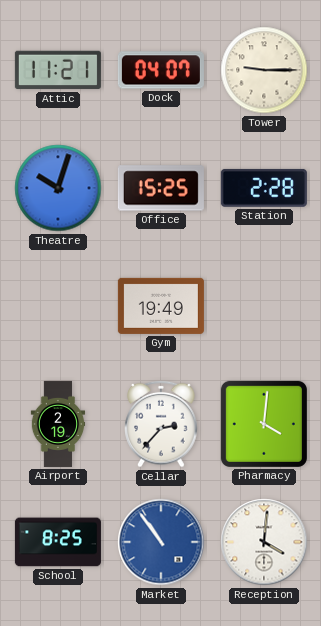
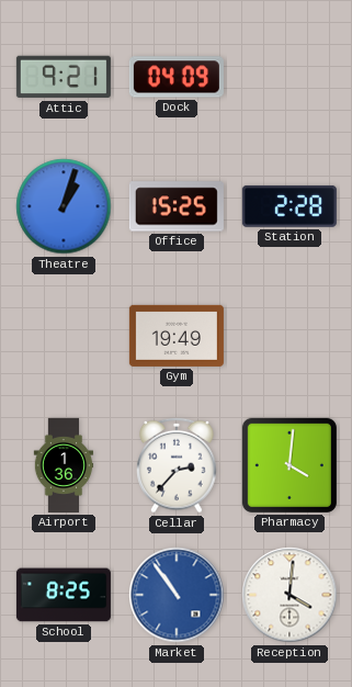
Attic: 11:21 -> 9:21 (64, 77)
Dock: 04:07 -> 04:09 (177, 77)
Tower: 9:15 -> none (264, 70)
Theatre: 10:03 -> 1:03 (64, 206)
Airport: 2:19 -> 1:36 (64, 465)
